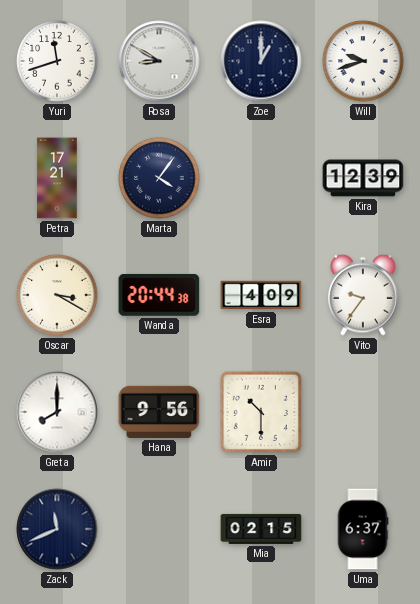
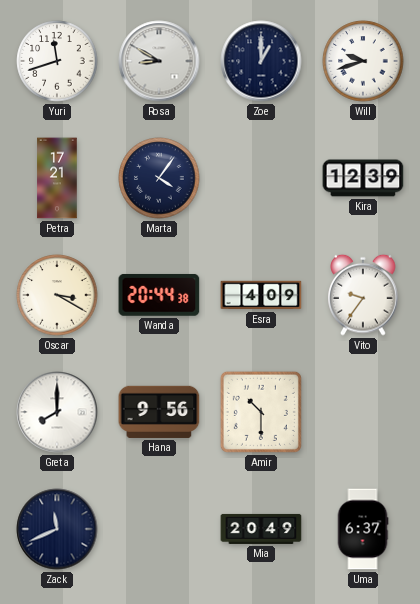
Mia: 02:15 -> 20:49 (261, 529)
